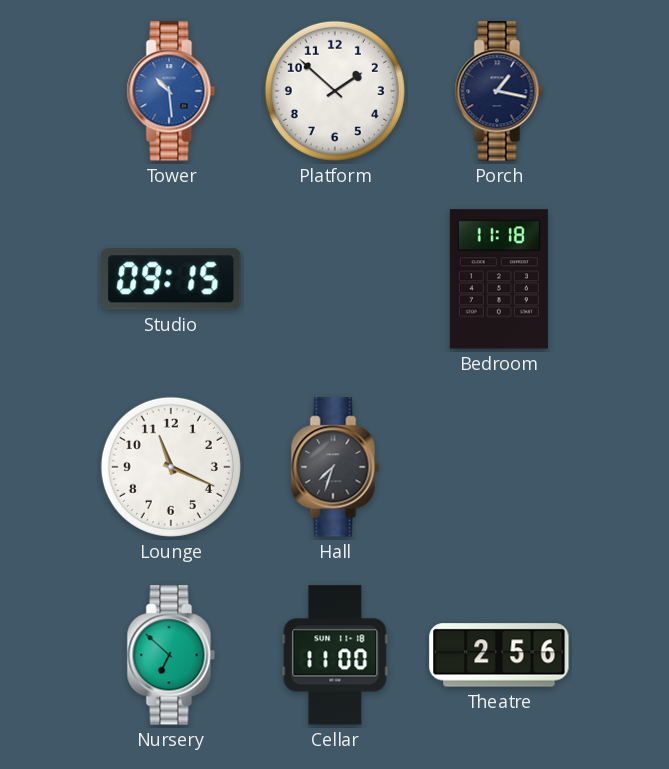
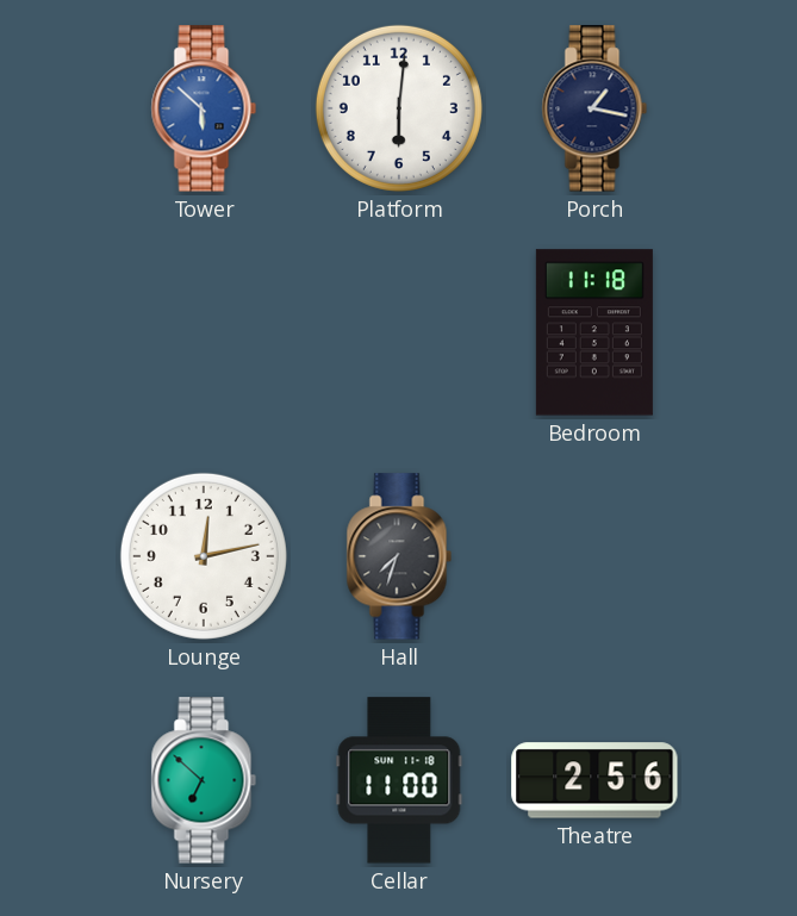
Tower: 10:29 -> 5:52 (204, 108)
Platform: 1:52 -> 6:01 (399, 108)
Studio: 09:15 -> none (171, 279)
Lounge: 11:19 -> 12:13 (204, 556)
